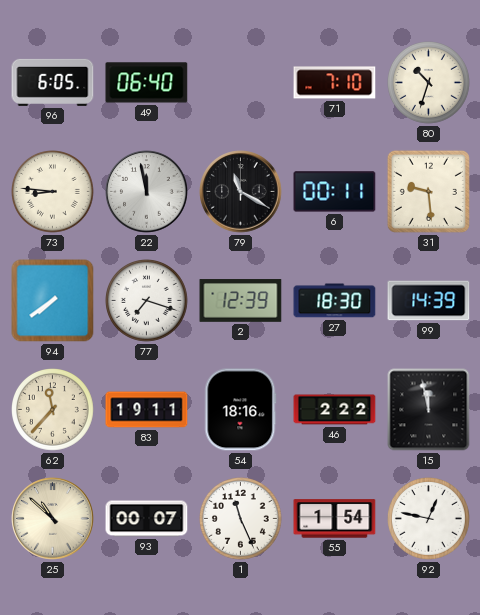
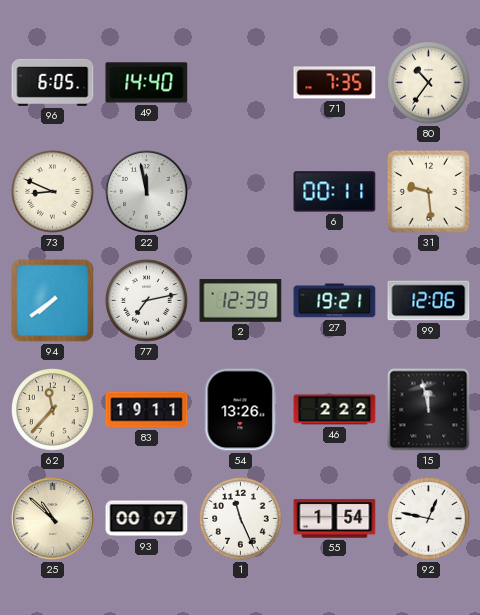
49: 06:40 -> 14:40 (147, 83)
71: 7:10 -> 7:35 (335, 83)
80: 10:33 -> 10:36 (429, 83)
73: 8:46 -> 8:49 (53, 192)
79: 11:20 -> none (241, 192)
77: 7:18 -> 7:13 (147, 301)
27: 18:30 -> 19:21 (335, 301)
99: 14:39 -> 12:06 (429, 301)
54: 18:16 -> 13:26 (241, 410)
